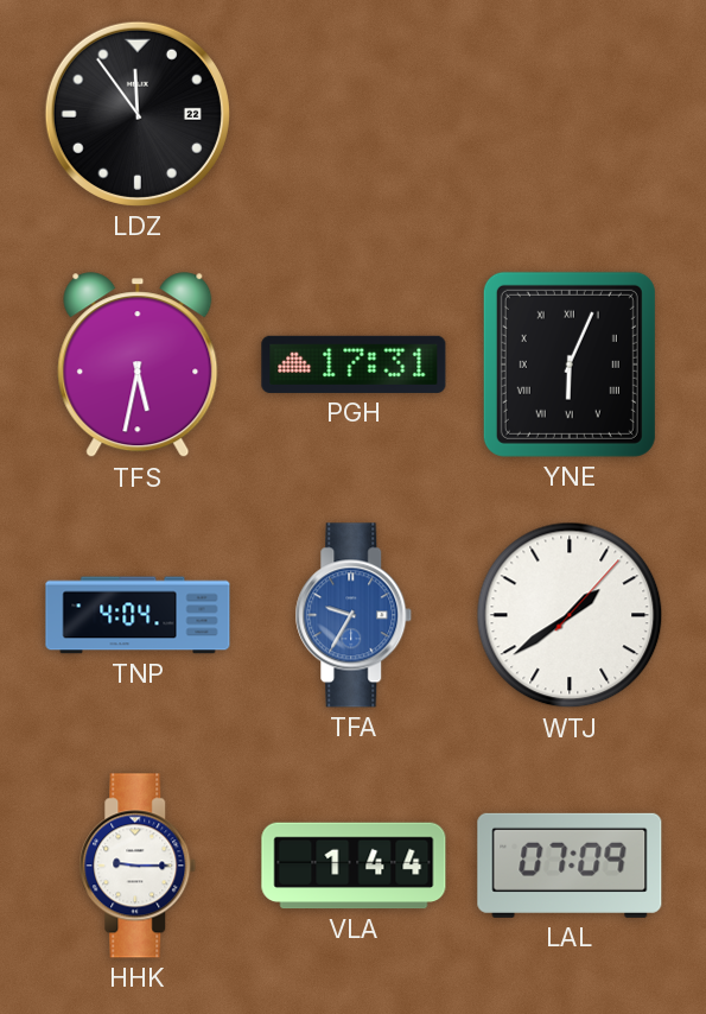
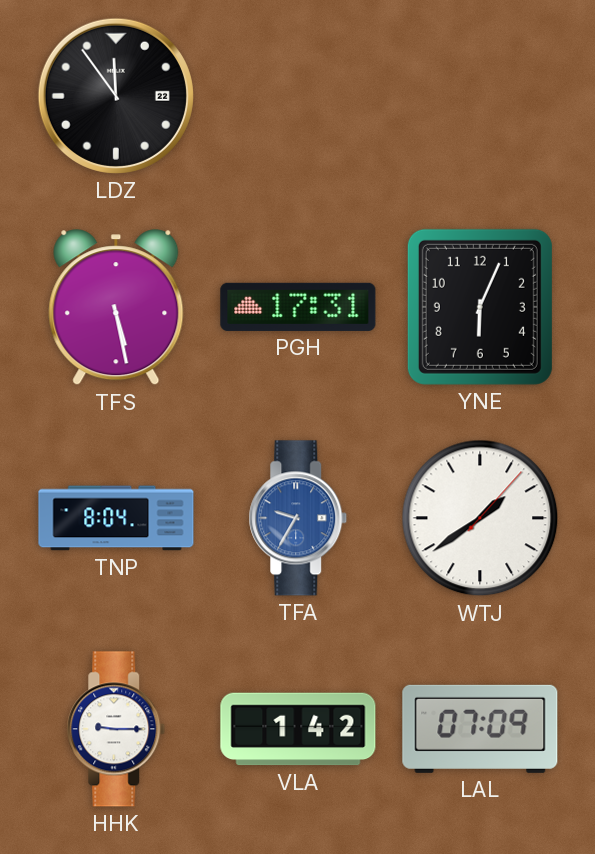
TFS: 5:32 -> 5:28 (116, 308)
YNE numerals: Roman -> Arabic (480, 307)
TNP: 4:04 -> 8:04 (116, 518)
VLA: 1:44 -> 1:42 (298, 729)
